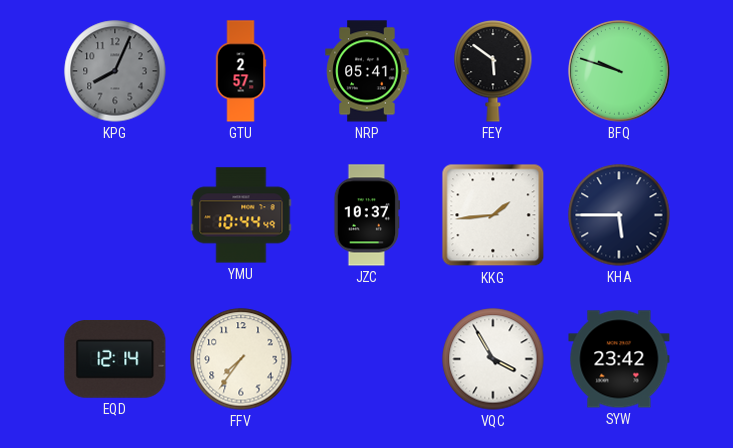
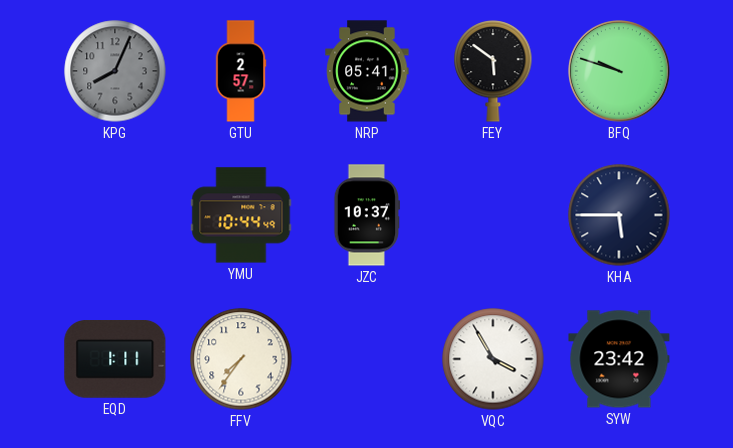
KKG: 1:44 -> none (493, 215)
EQD: 12:14 -> 1:11 (115, 360)
